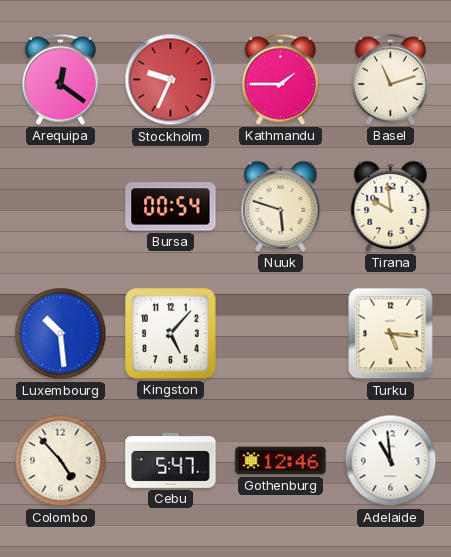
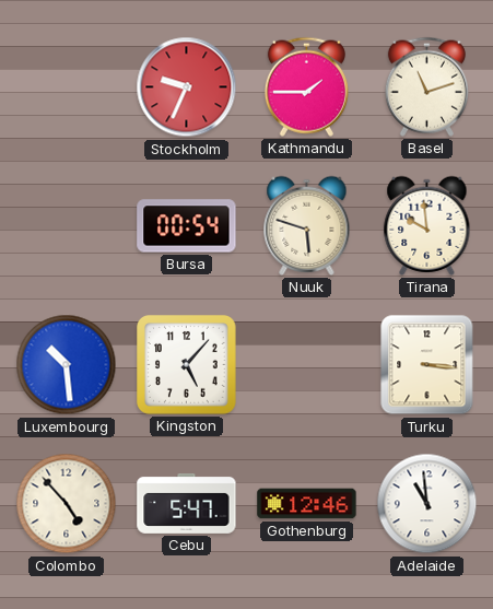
Arequipa: 12:21 -> none (60, 79)
Turku: 5:16 -> 3:16 (427, 365)
